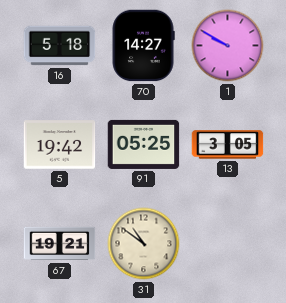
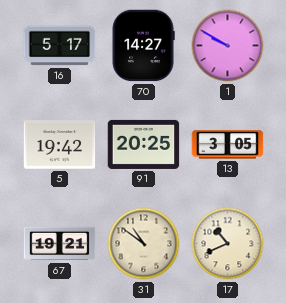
16: 5:18 -> 5:17 (60, 46)
91: 05:25 -> 20:25 (144, 144)
17: none -> 10:41 (228, 244)
